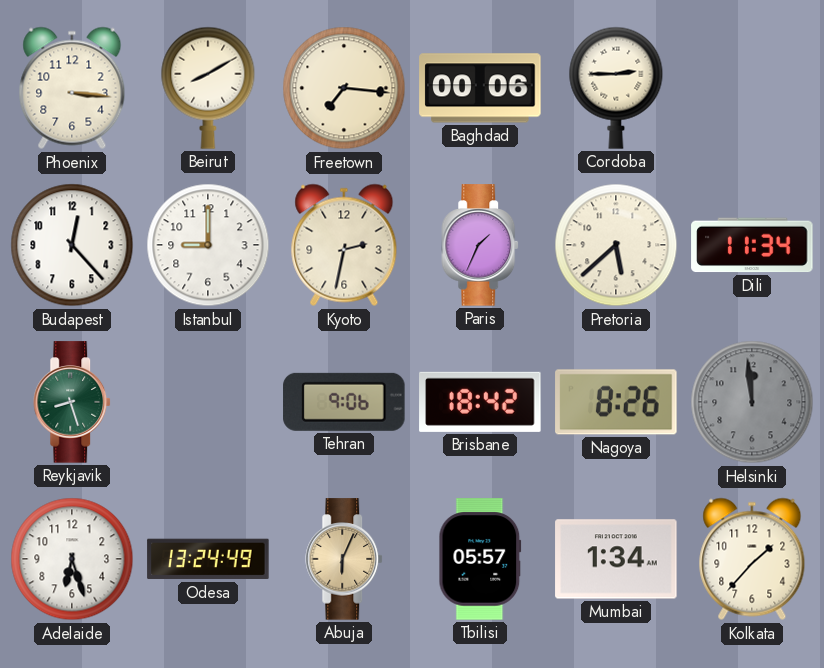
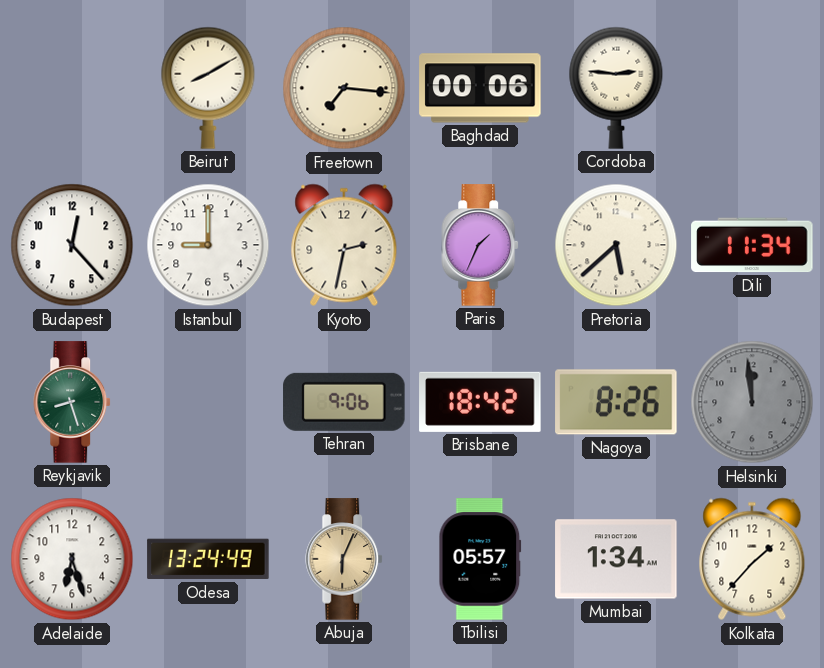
Phoenix: 3:16 -> none (72, 88)
Cordoba: 2:45 -> 2:46 (616, 88)
